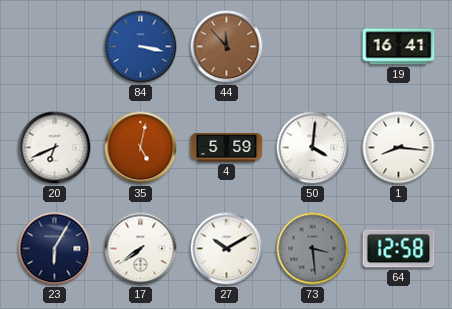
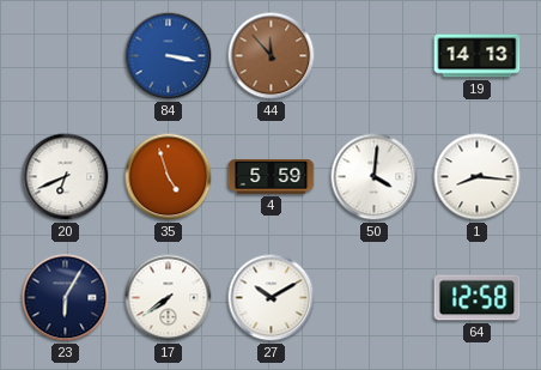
19: 16:41 -> 14:13 (478, 56)
35: 5:02 -> 4:57 (169, 177)
73: 3:29 -> none (313, 249)
